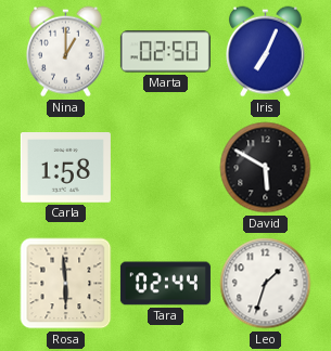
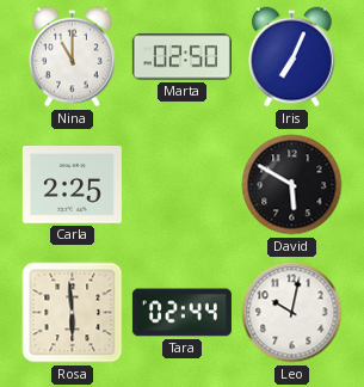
Nina: 1:00 -> 11:00 (73, 57)
Carla: 1:58 -> 2:25 (72, 185)
Leo: 1:33 -> 10:02 (292, 313)
